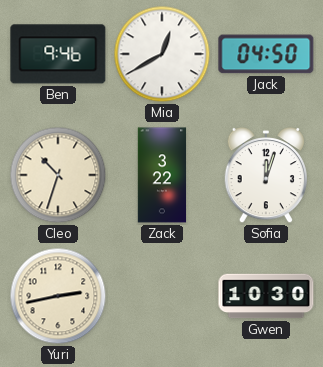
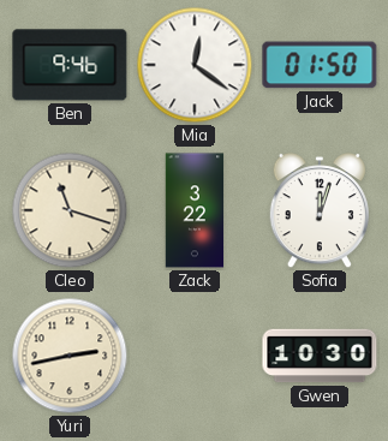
Mia: 12:40 -> 12:21 (195, 65)
Jack: 04:50 -> 01:50 (320, 65)
Cleo: 10:33 -> 11:18 (70, 210)
